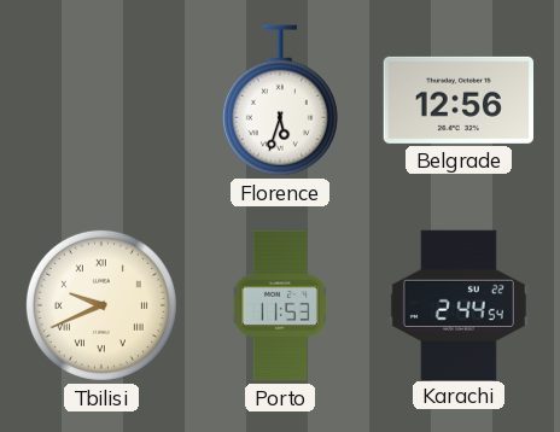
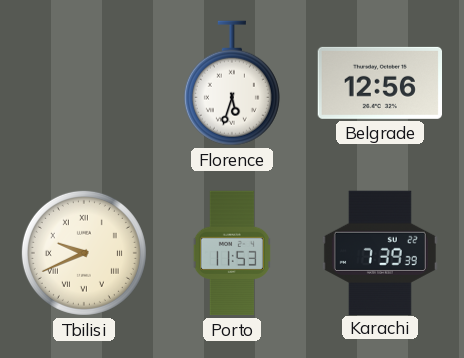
Karachi: 2:44 -> 7:39 (380, 252)
